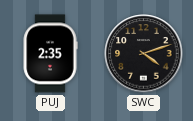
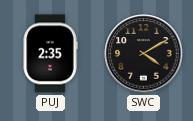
SWC: 4:12 -> 4:10 (144, 54)
